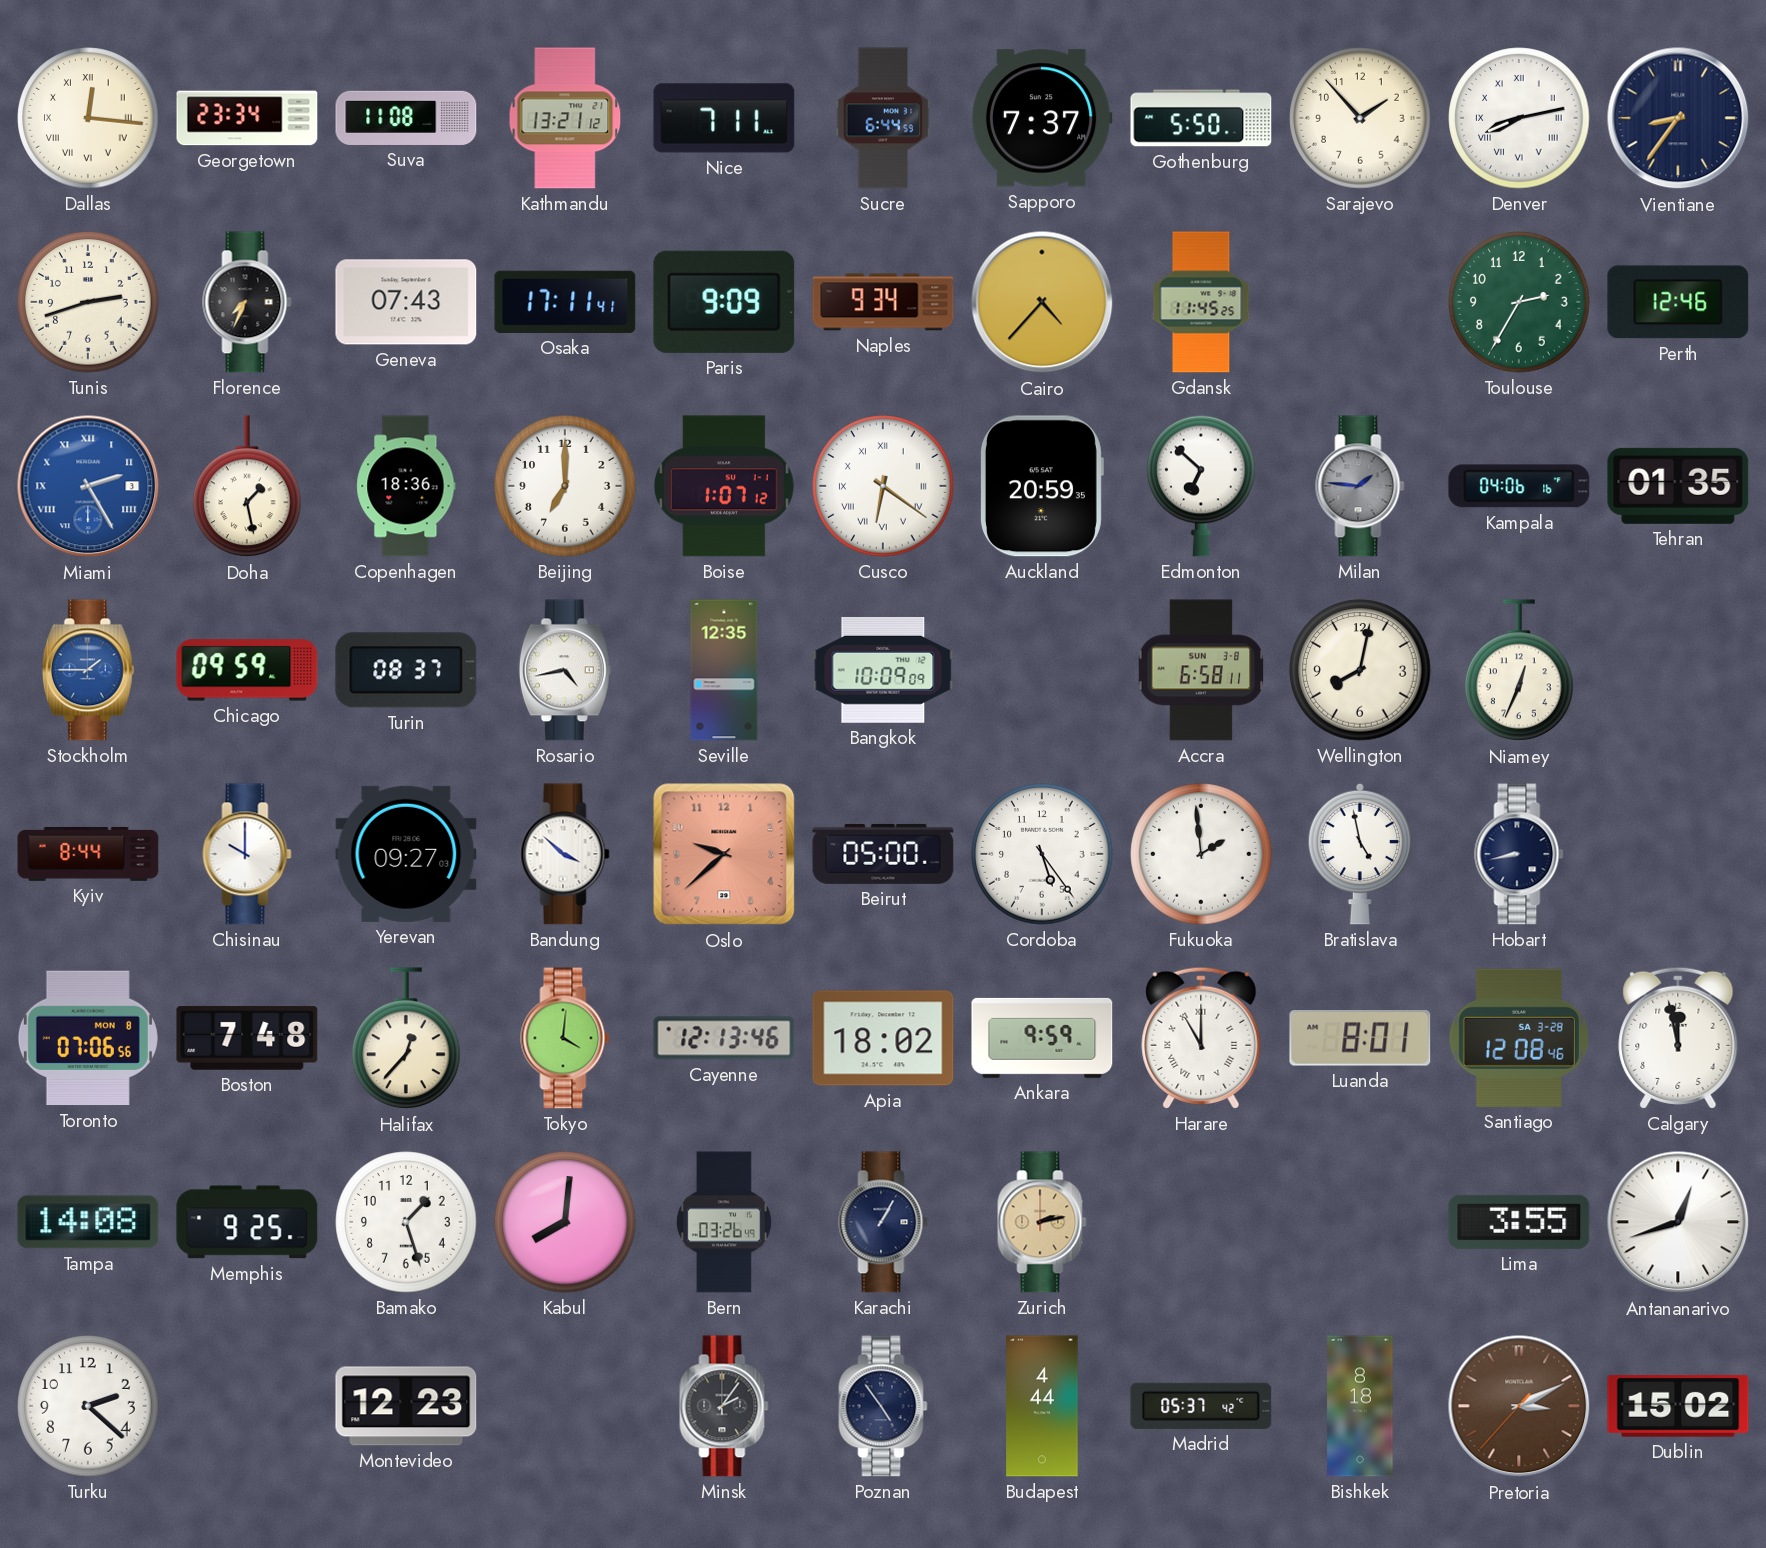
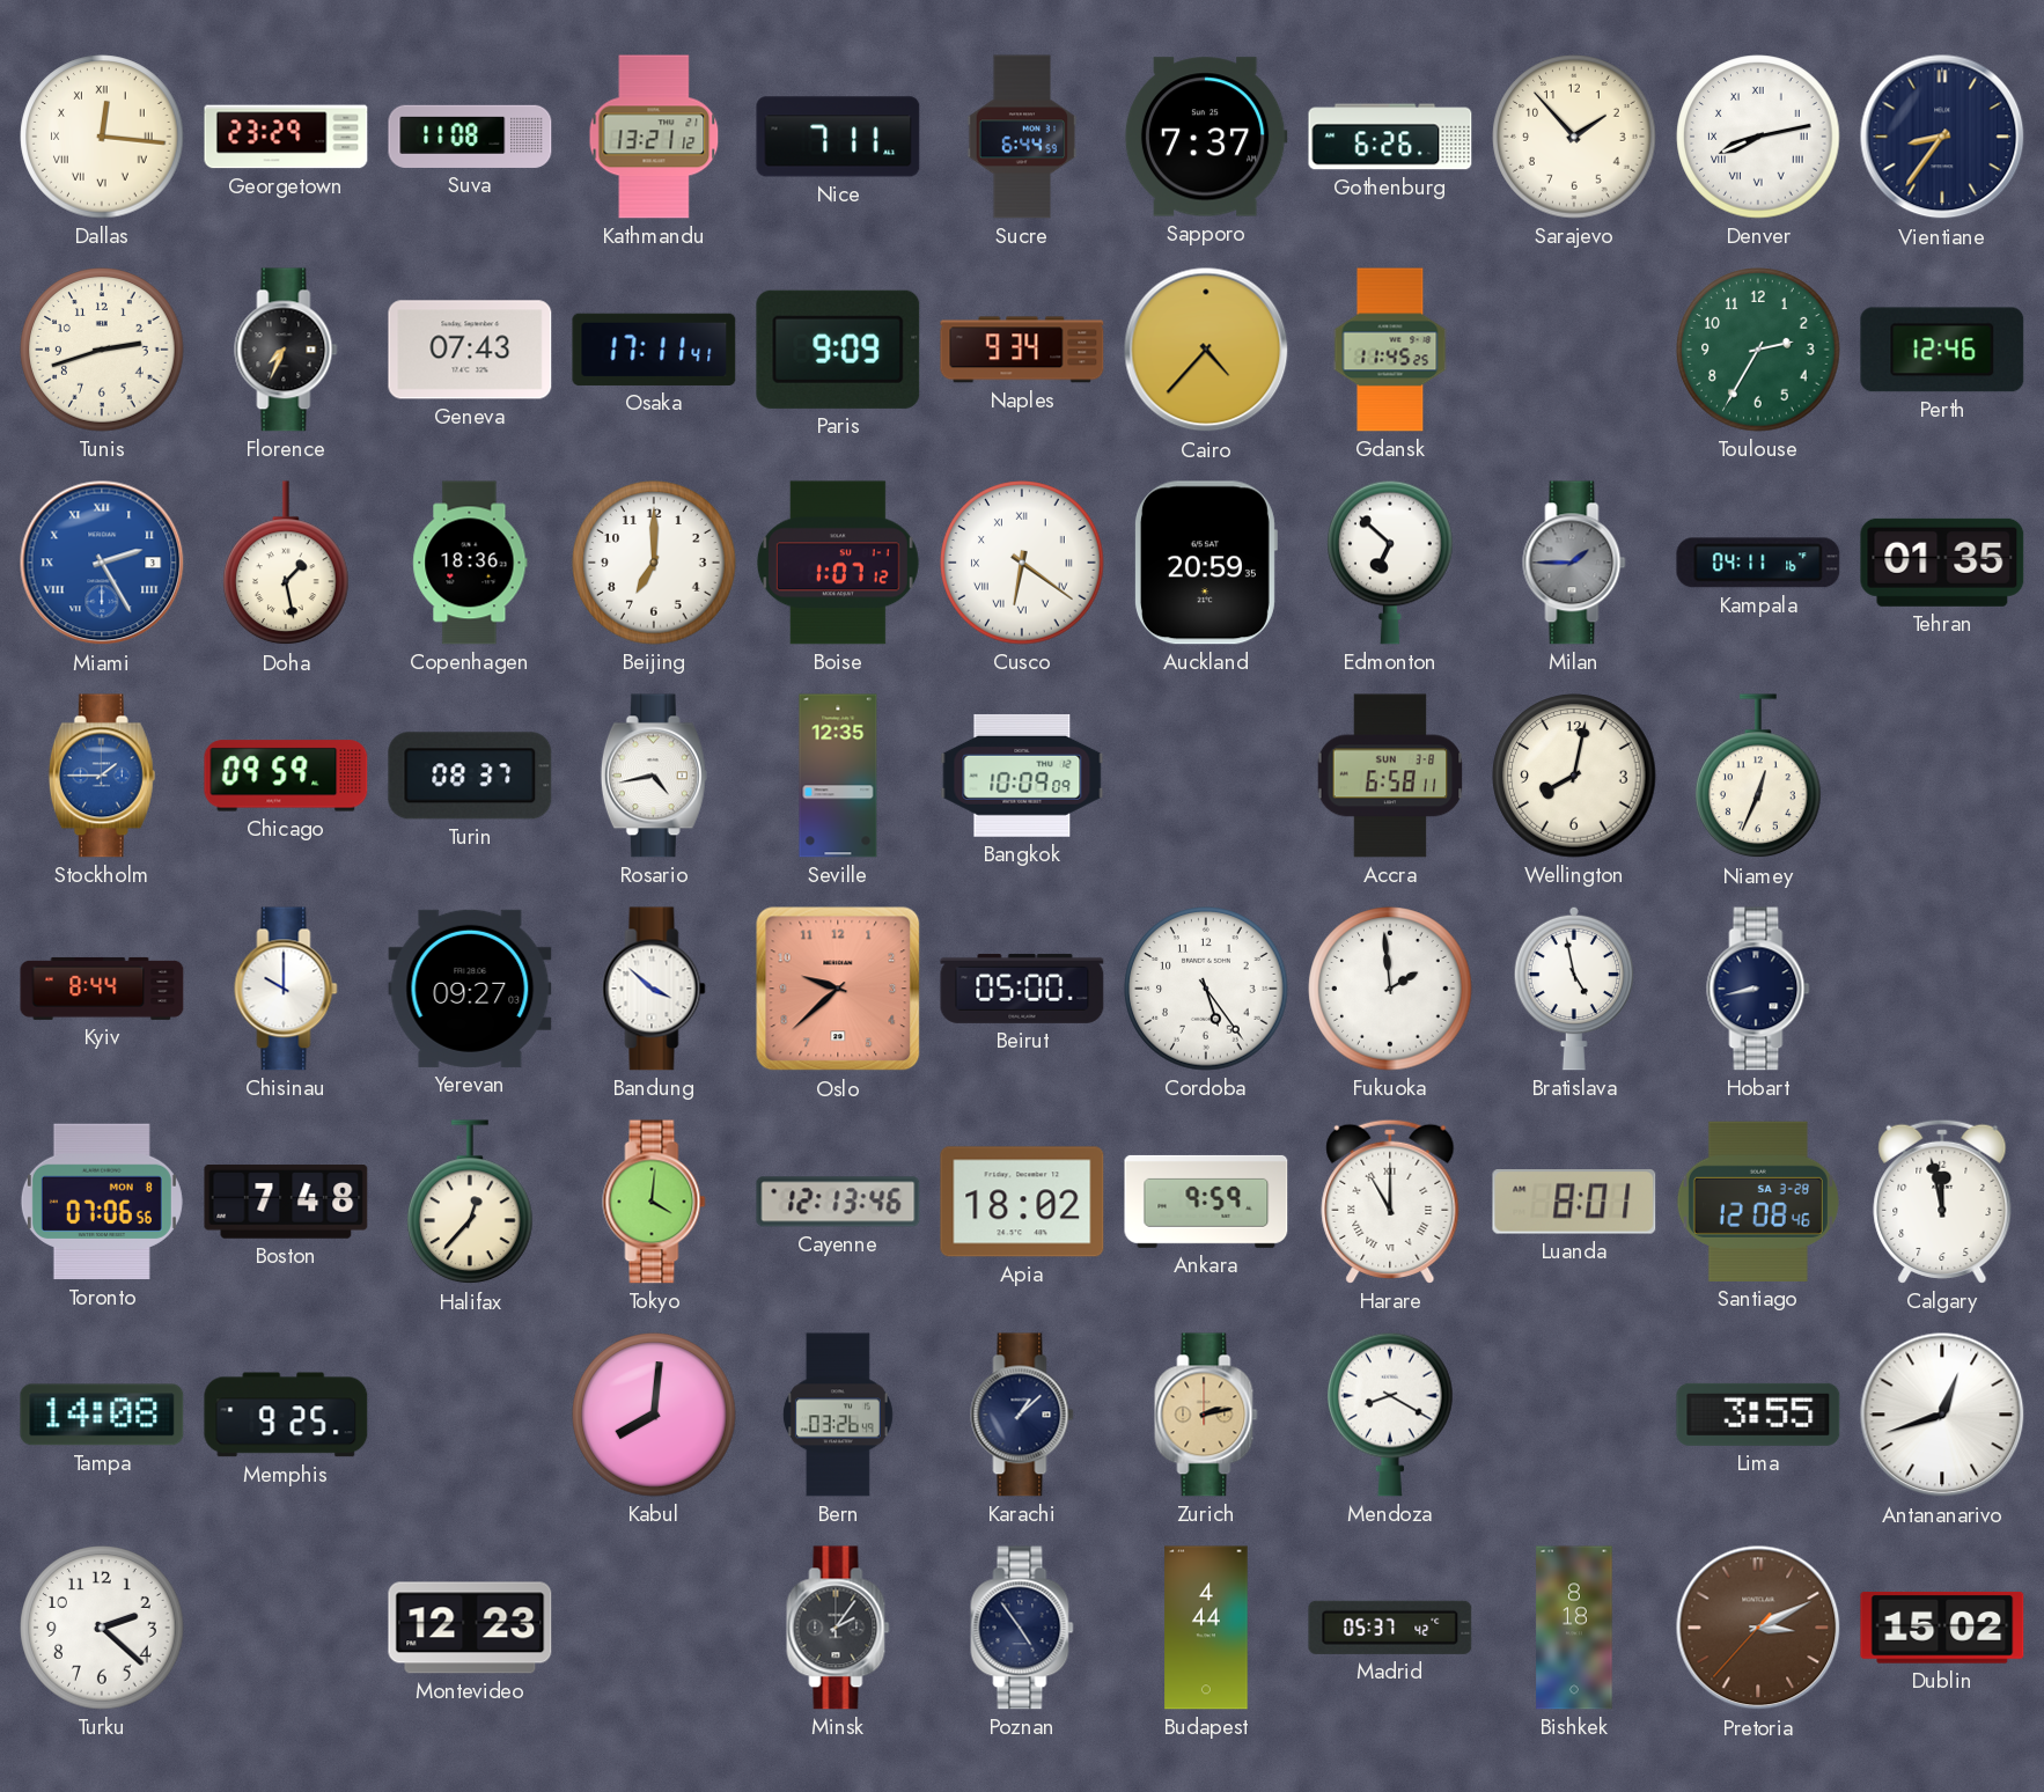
Georgetown: 23:34 -> 23:29 (286, 137)
Gothenburg: 5:50 -> 6:26 (1390, 137)
Milan: 1:46 -> 1:45 (1574, 563)
Kampala: 04:06 -> 04:11 (1758, 563)
Bamako: 1:27 -> none (406, 1222)
Karachi: 1:05 -> 1:08 (1022, 1415)
Mendoza: none -> 8:20 (1390, 1415)
